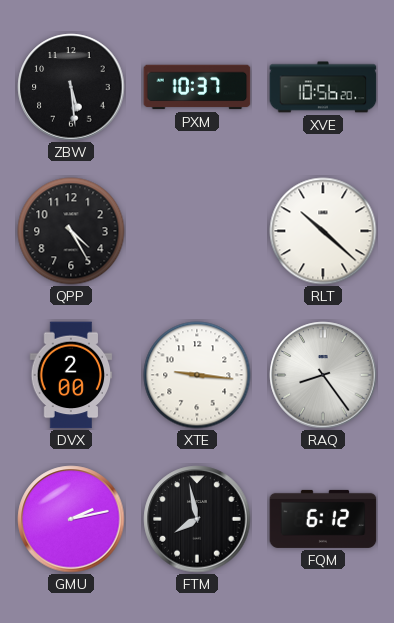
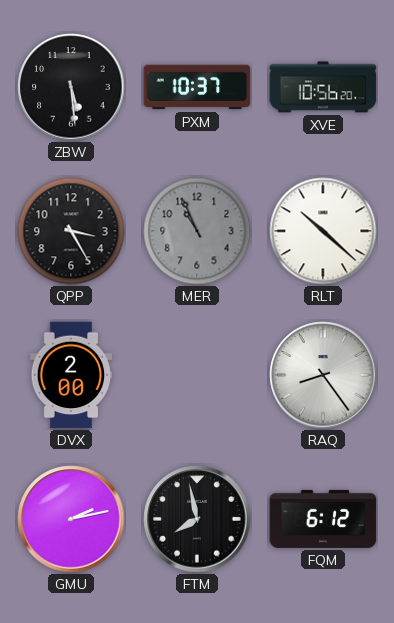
QPP: 4:25 -> 3:25 (71, 231)
MER: none -> 10:56 (197, 231)
XTE: 9:16 -> none (197, 375)
